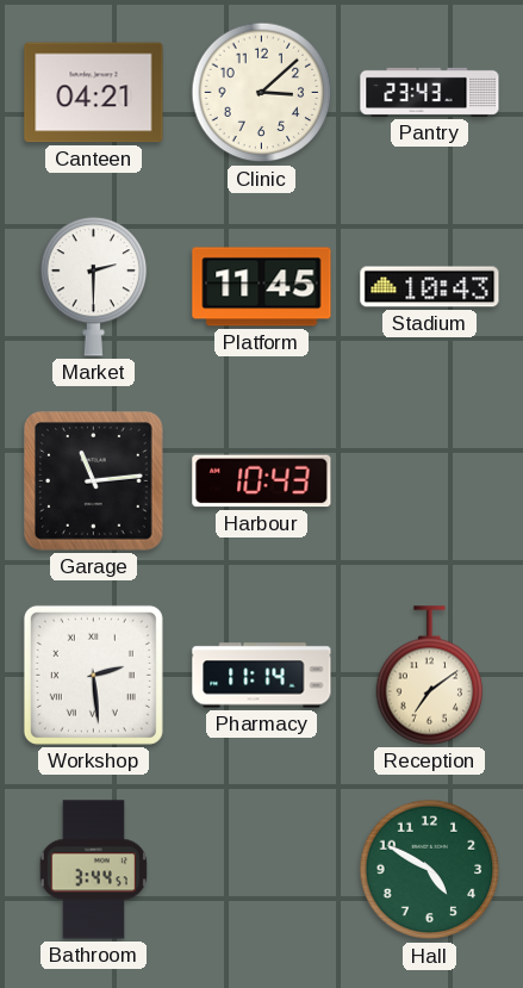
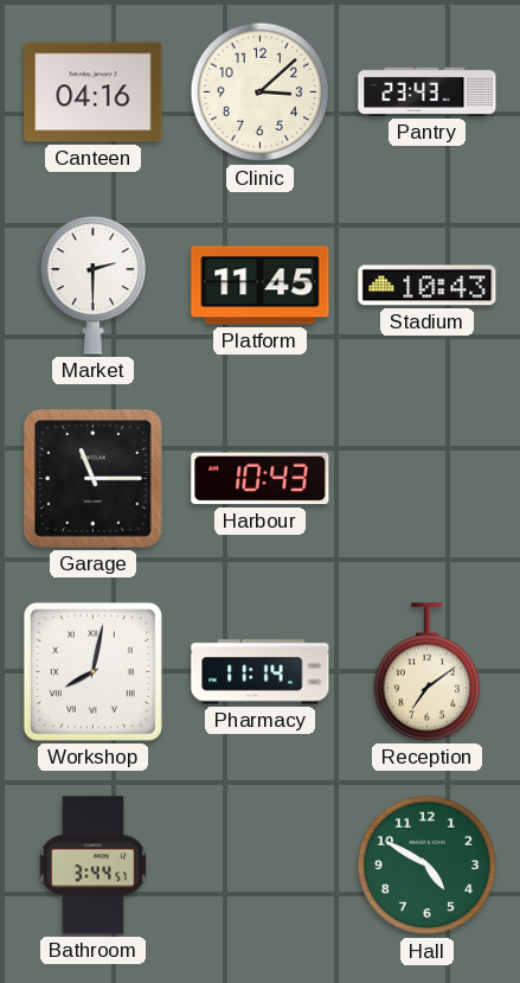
Canteen: 04:21 -> 04:16 (94, 92)
Garage: 11:14 -> 11:15 (94, 479)
Workshop: 2:29 -> 8:02 (92, 671)
